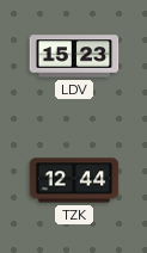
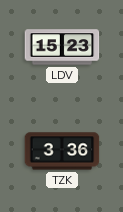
TZK: 12:44 -> 3:36 (62, 151)
